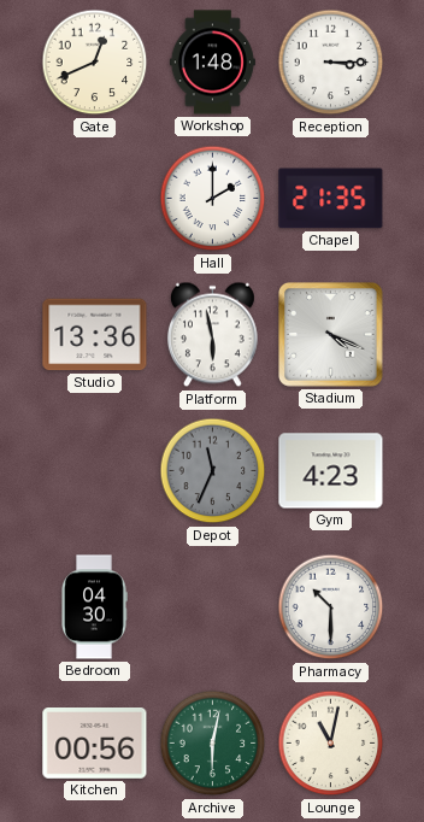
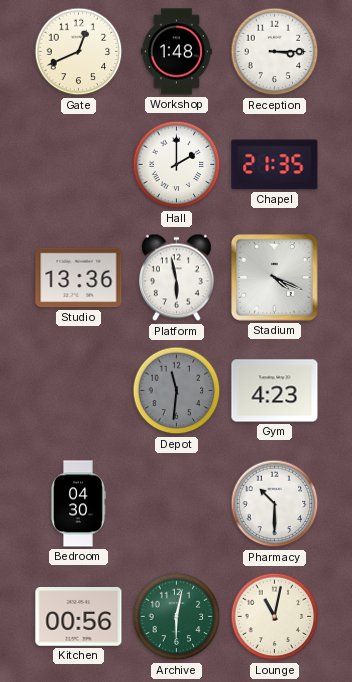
Depot: 11:34 -> 11:31 (177, 391)
